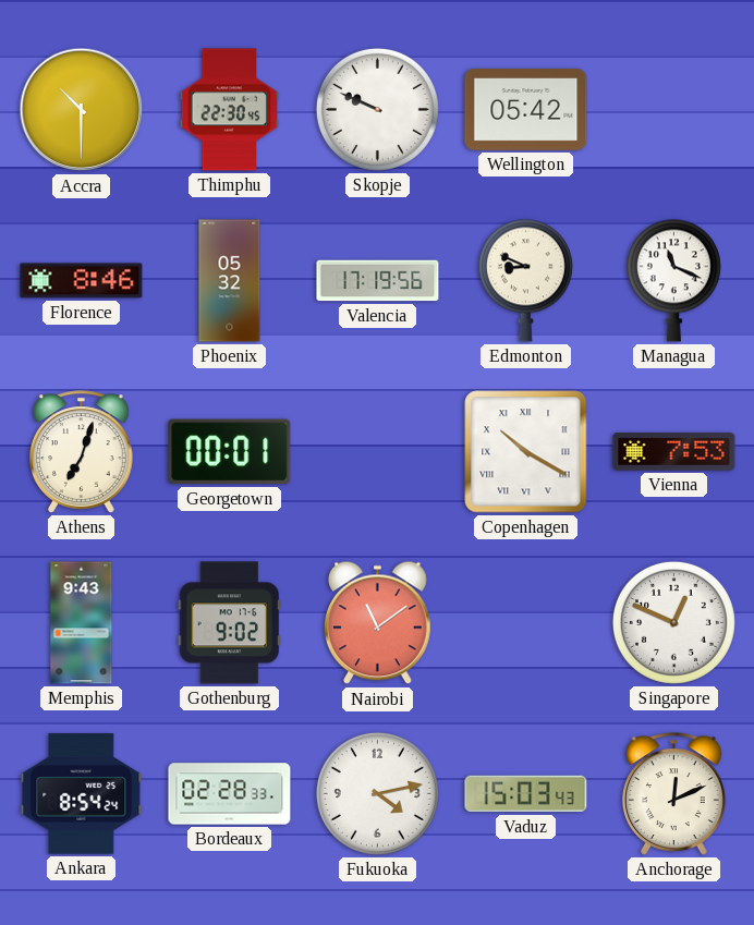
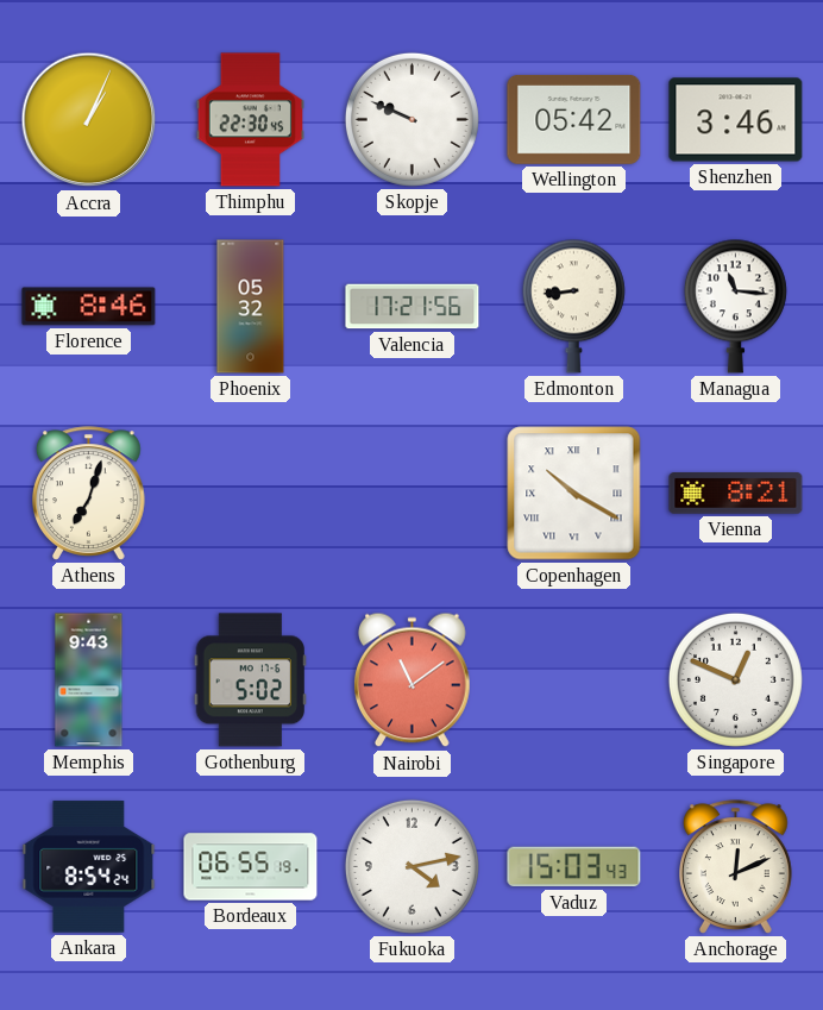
Accra: 10:30 -> 1:04 (89, 120)
Shenzhen: none -> 3:46 (736, 120)
Valencia: 17:19 -> 17:21 (413, 307)
Edmonton: 8:49 -> 8:44 (573, 306)
Managua: 11:19 -> 11:16 (735, 306)
Georgetown: 00:01 -> none (230, 452)
Vienna: 7:53 -> 8:21 (736, 494)
Gothenburg: 9:02 -> 5:02 (250, 680)
Bordeaux: 02:28 -> 06:55 (251, 867)
